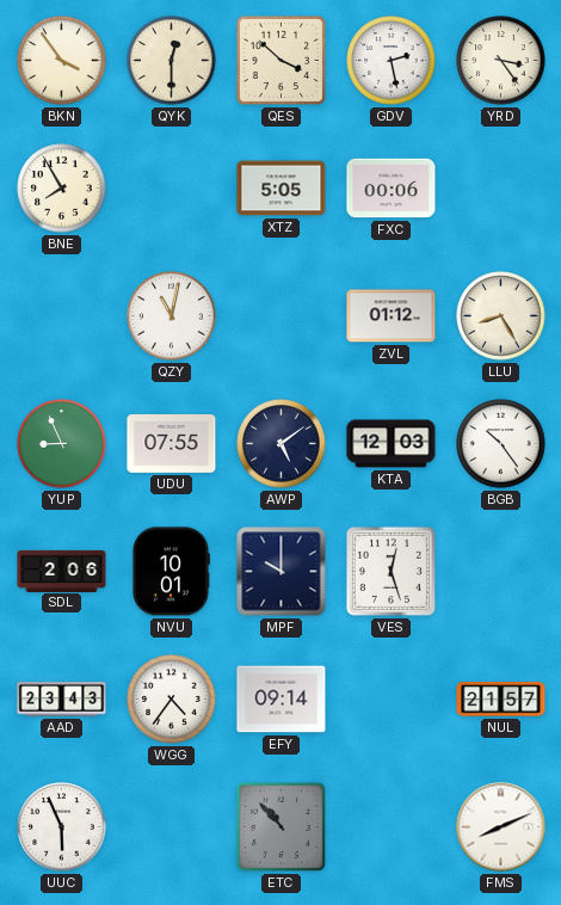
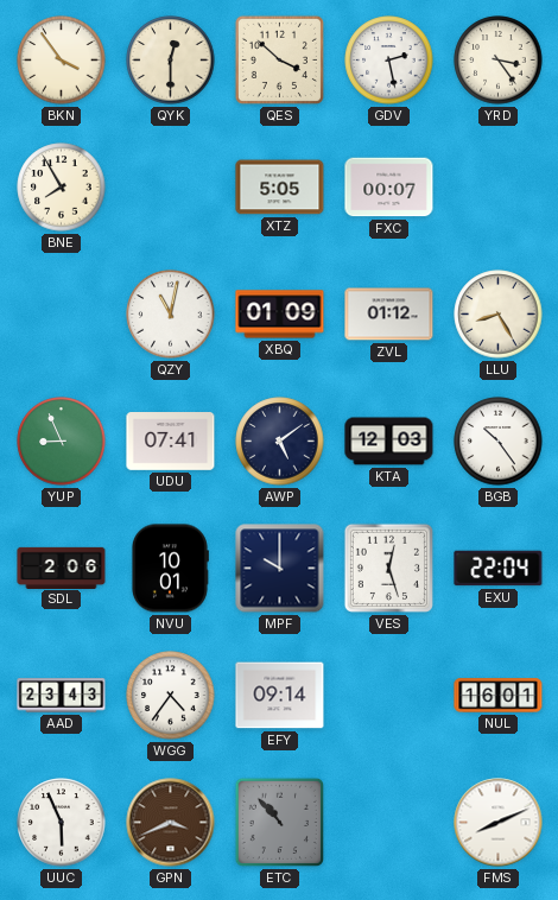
FXC: 00:06 -> 00:07 (389, 188)
XBQ: none -> 01:09 (280, 315)
UDU: 07:55 -> 07:41 (171, 442)
EXU: none -> 22:04 (499, 569)
NUL: 21:57 -> 16:01 (499, 696)
GPN: none -> 3:41 (171, 823)
